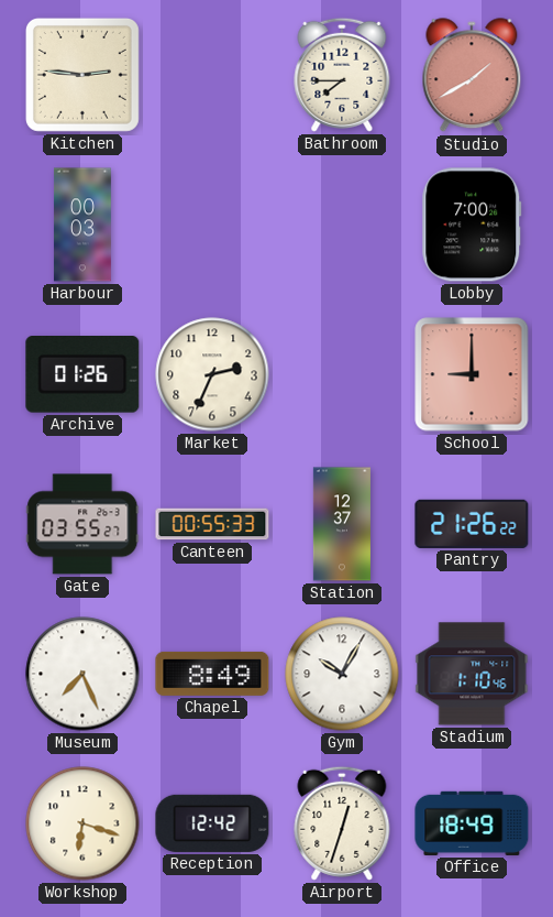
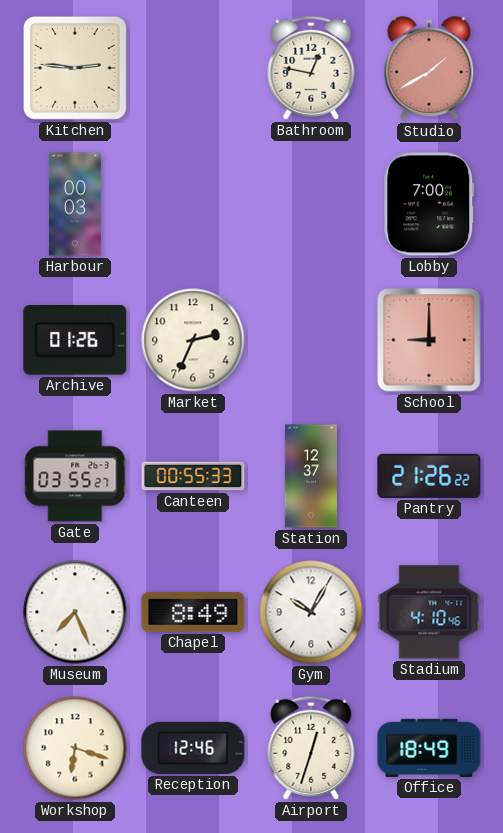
Bathroom: 7:45 -> 12:47 (311, 68)
Stadium: 1:10 -> 4:10 (429, 612)
Reception: 12:42 -> 12:46 (193, 748)
